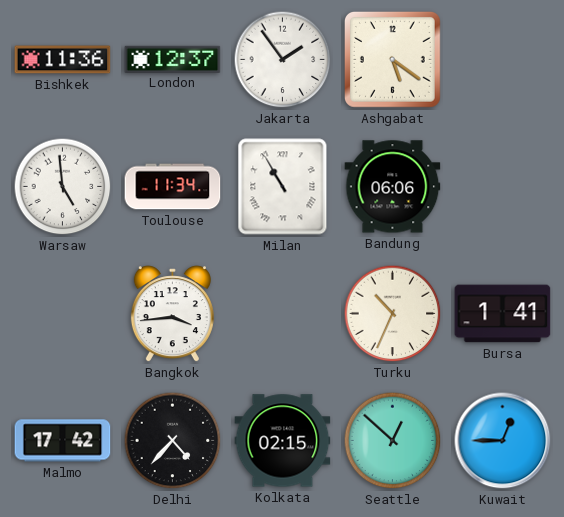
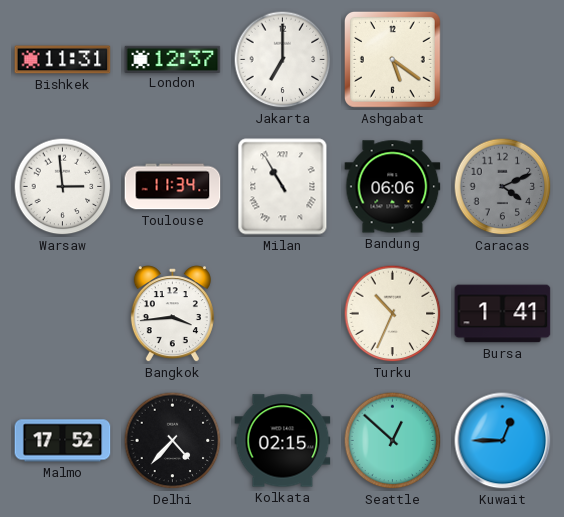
Bishkek: 11:36 -> 11:31 (63, 60)
Jakarta: 1:54 -> 7:00 (283, 60)
Warsaw: 4:59 -> 2:59 (63, 187)
Caracas: none -> 4:11 (503, 187)
Malmo: 17:42 -> 17:52 (63, 441)
